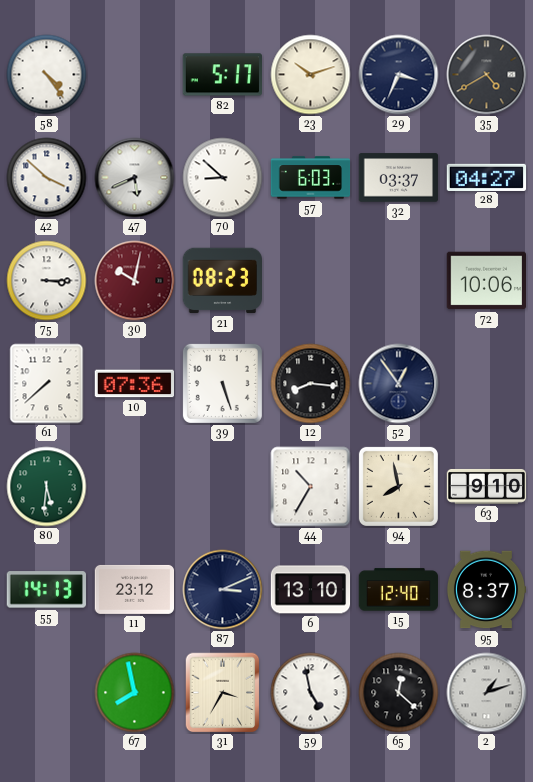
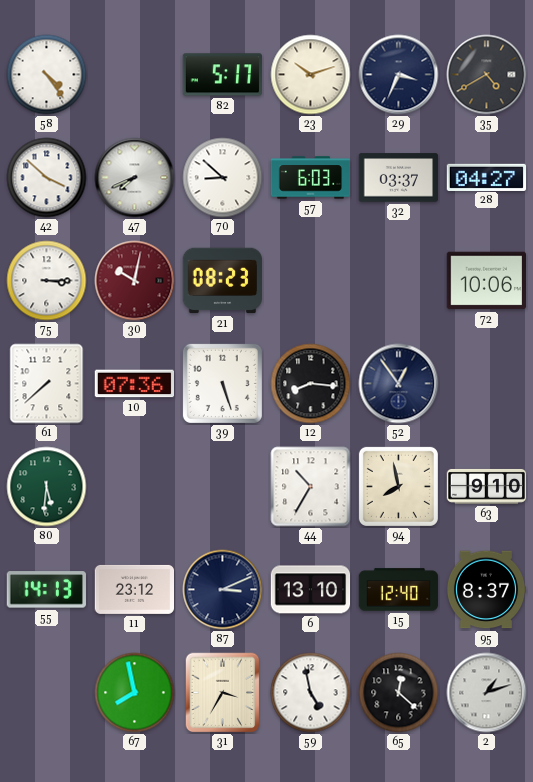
47: 5:41 -> 7:41 (135, 178)
